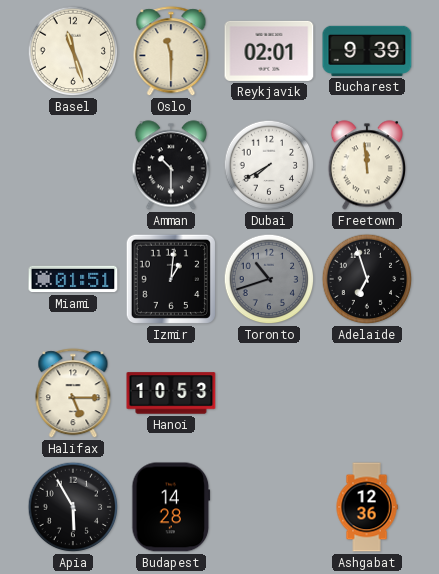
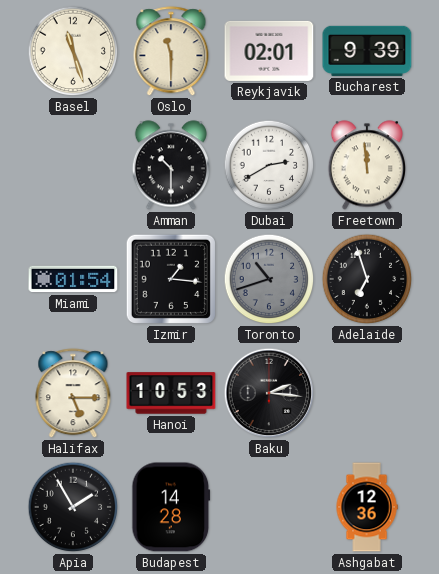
Dubai: 7:40 -> 2:40 (269, 165)
Miami: 01:51 -> 01:54 (73, 279)
Izmir: 1:01 -> 1:16 (171, 279)
Baku: none -> 2:16 (269, 393)
Apia: 5:55 -> 1:55 (73, 507)
